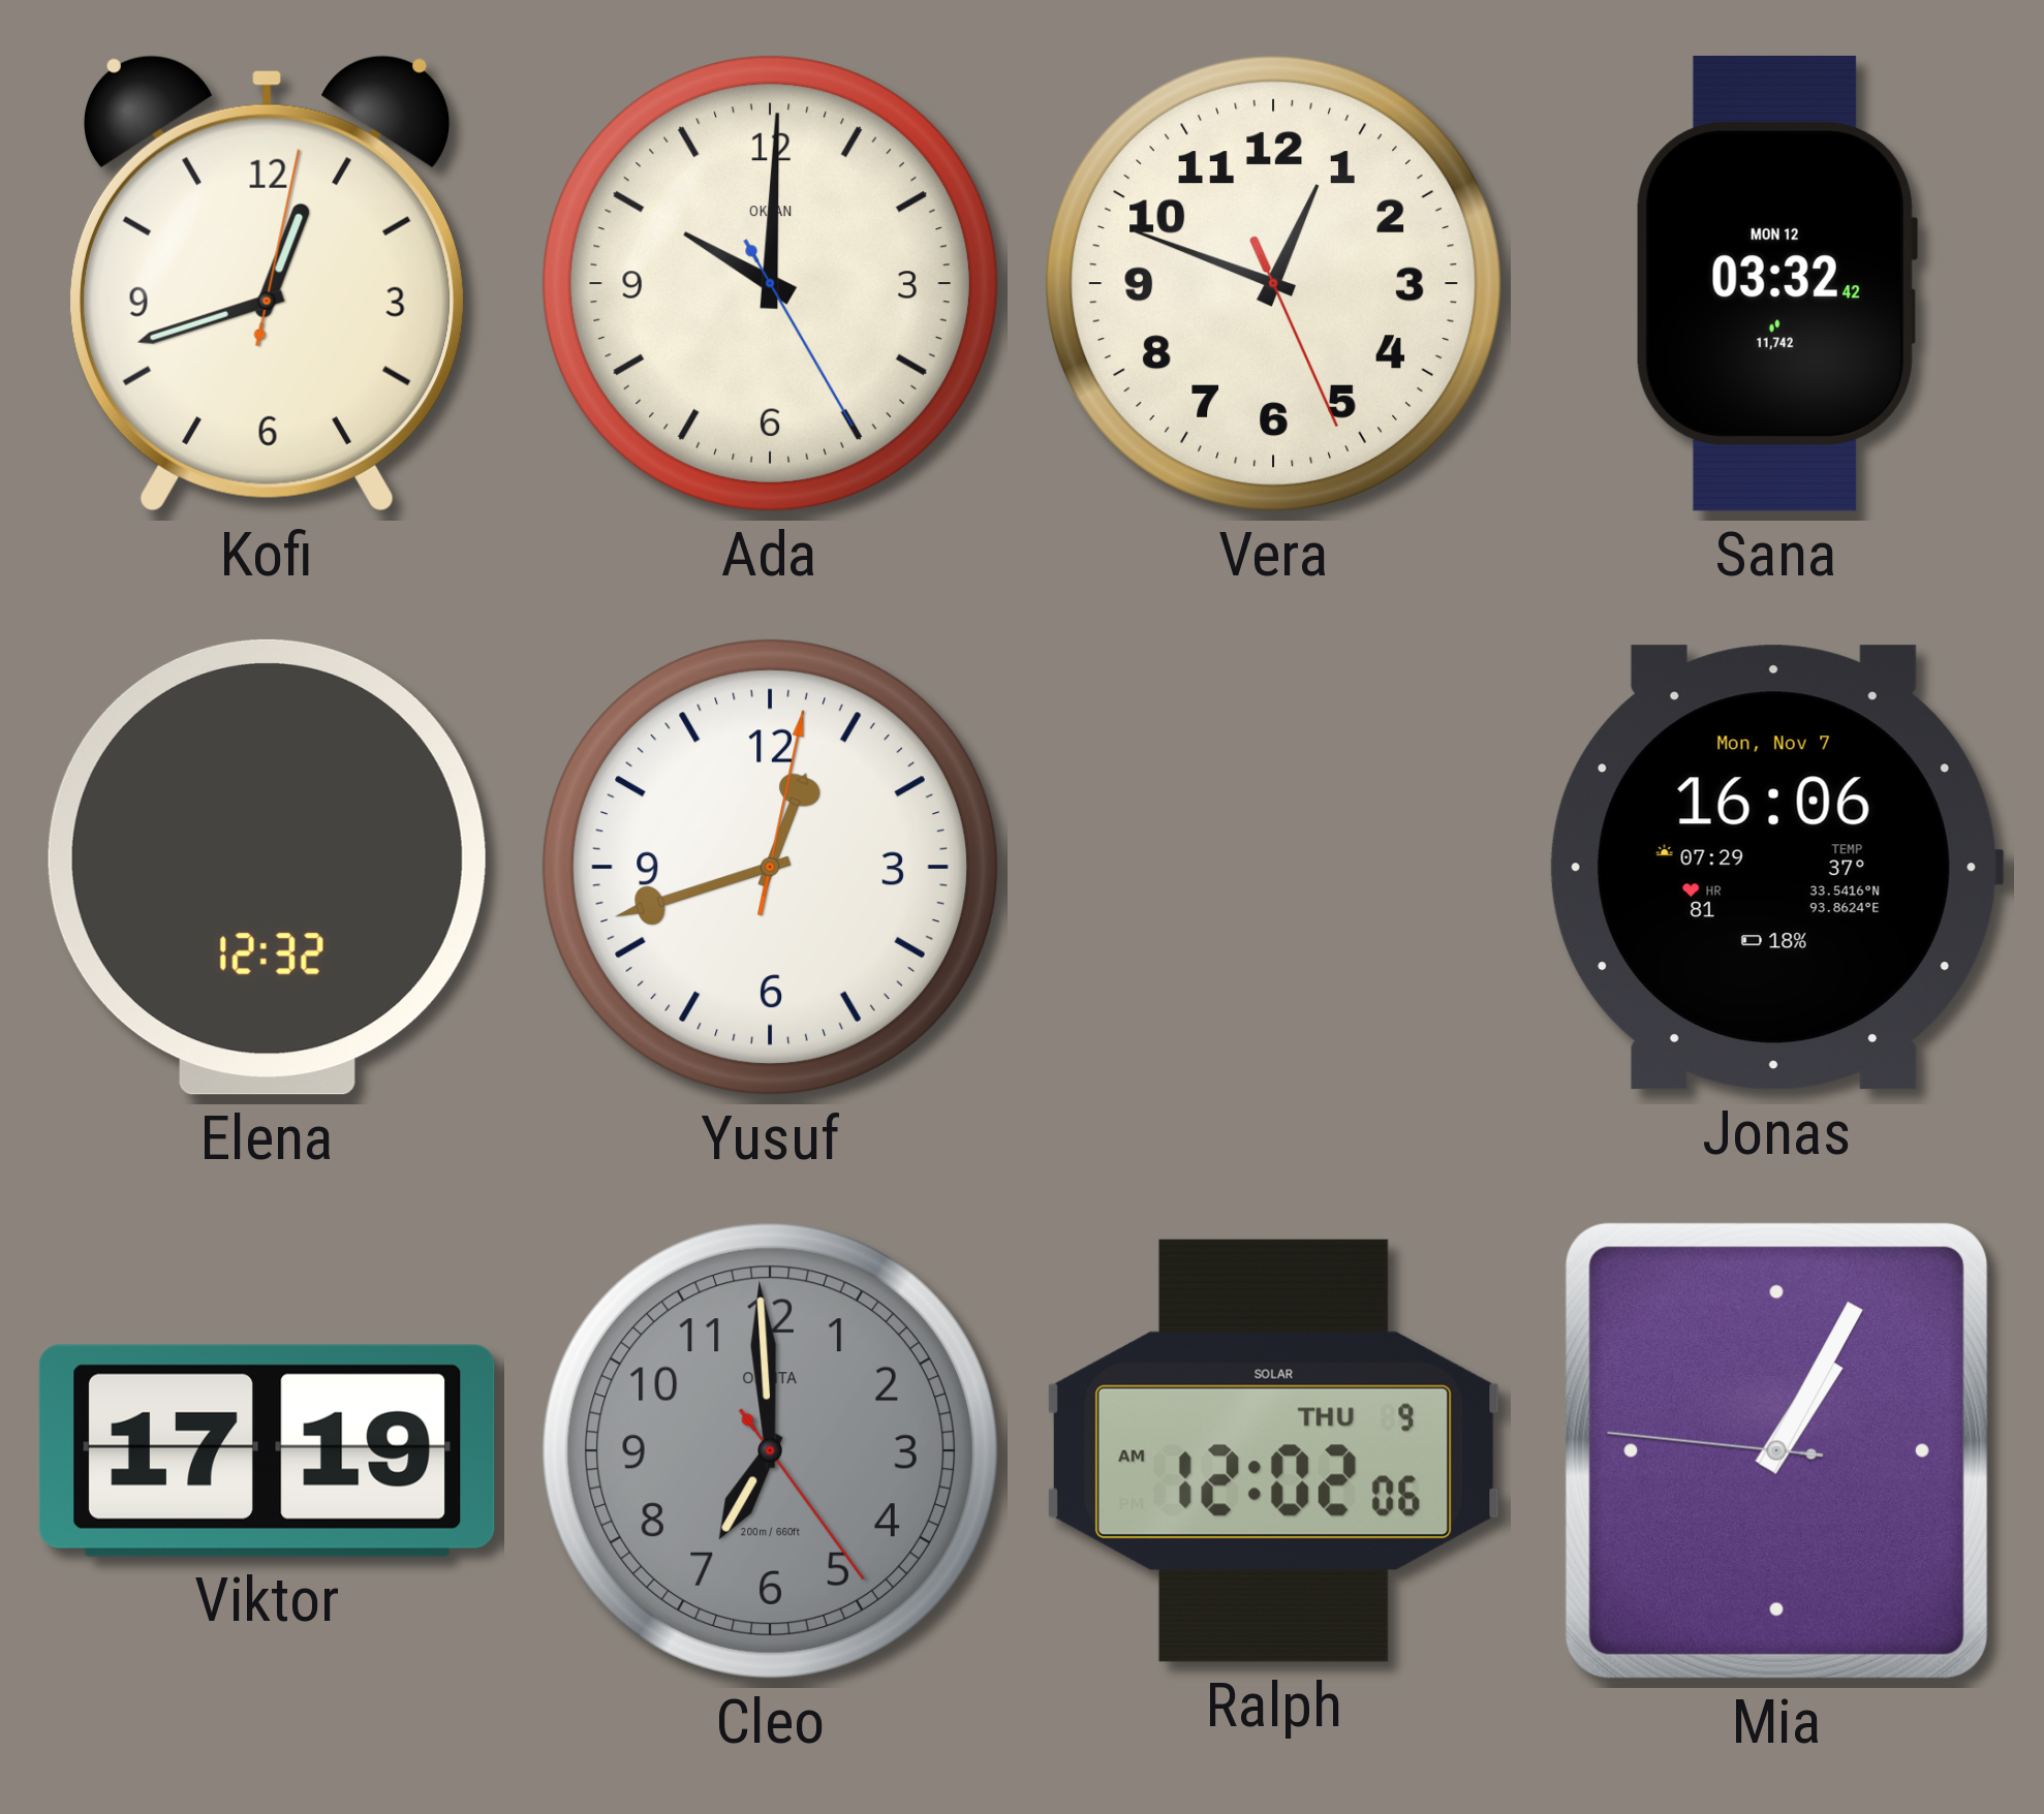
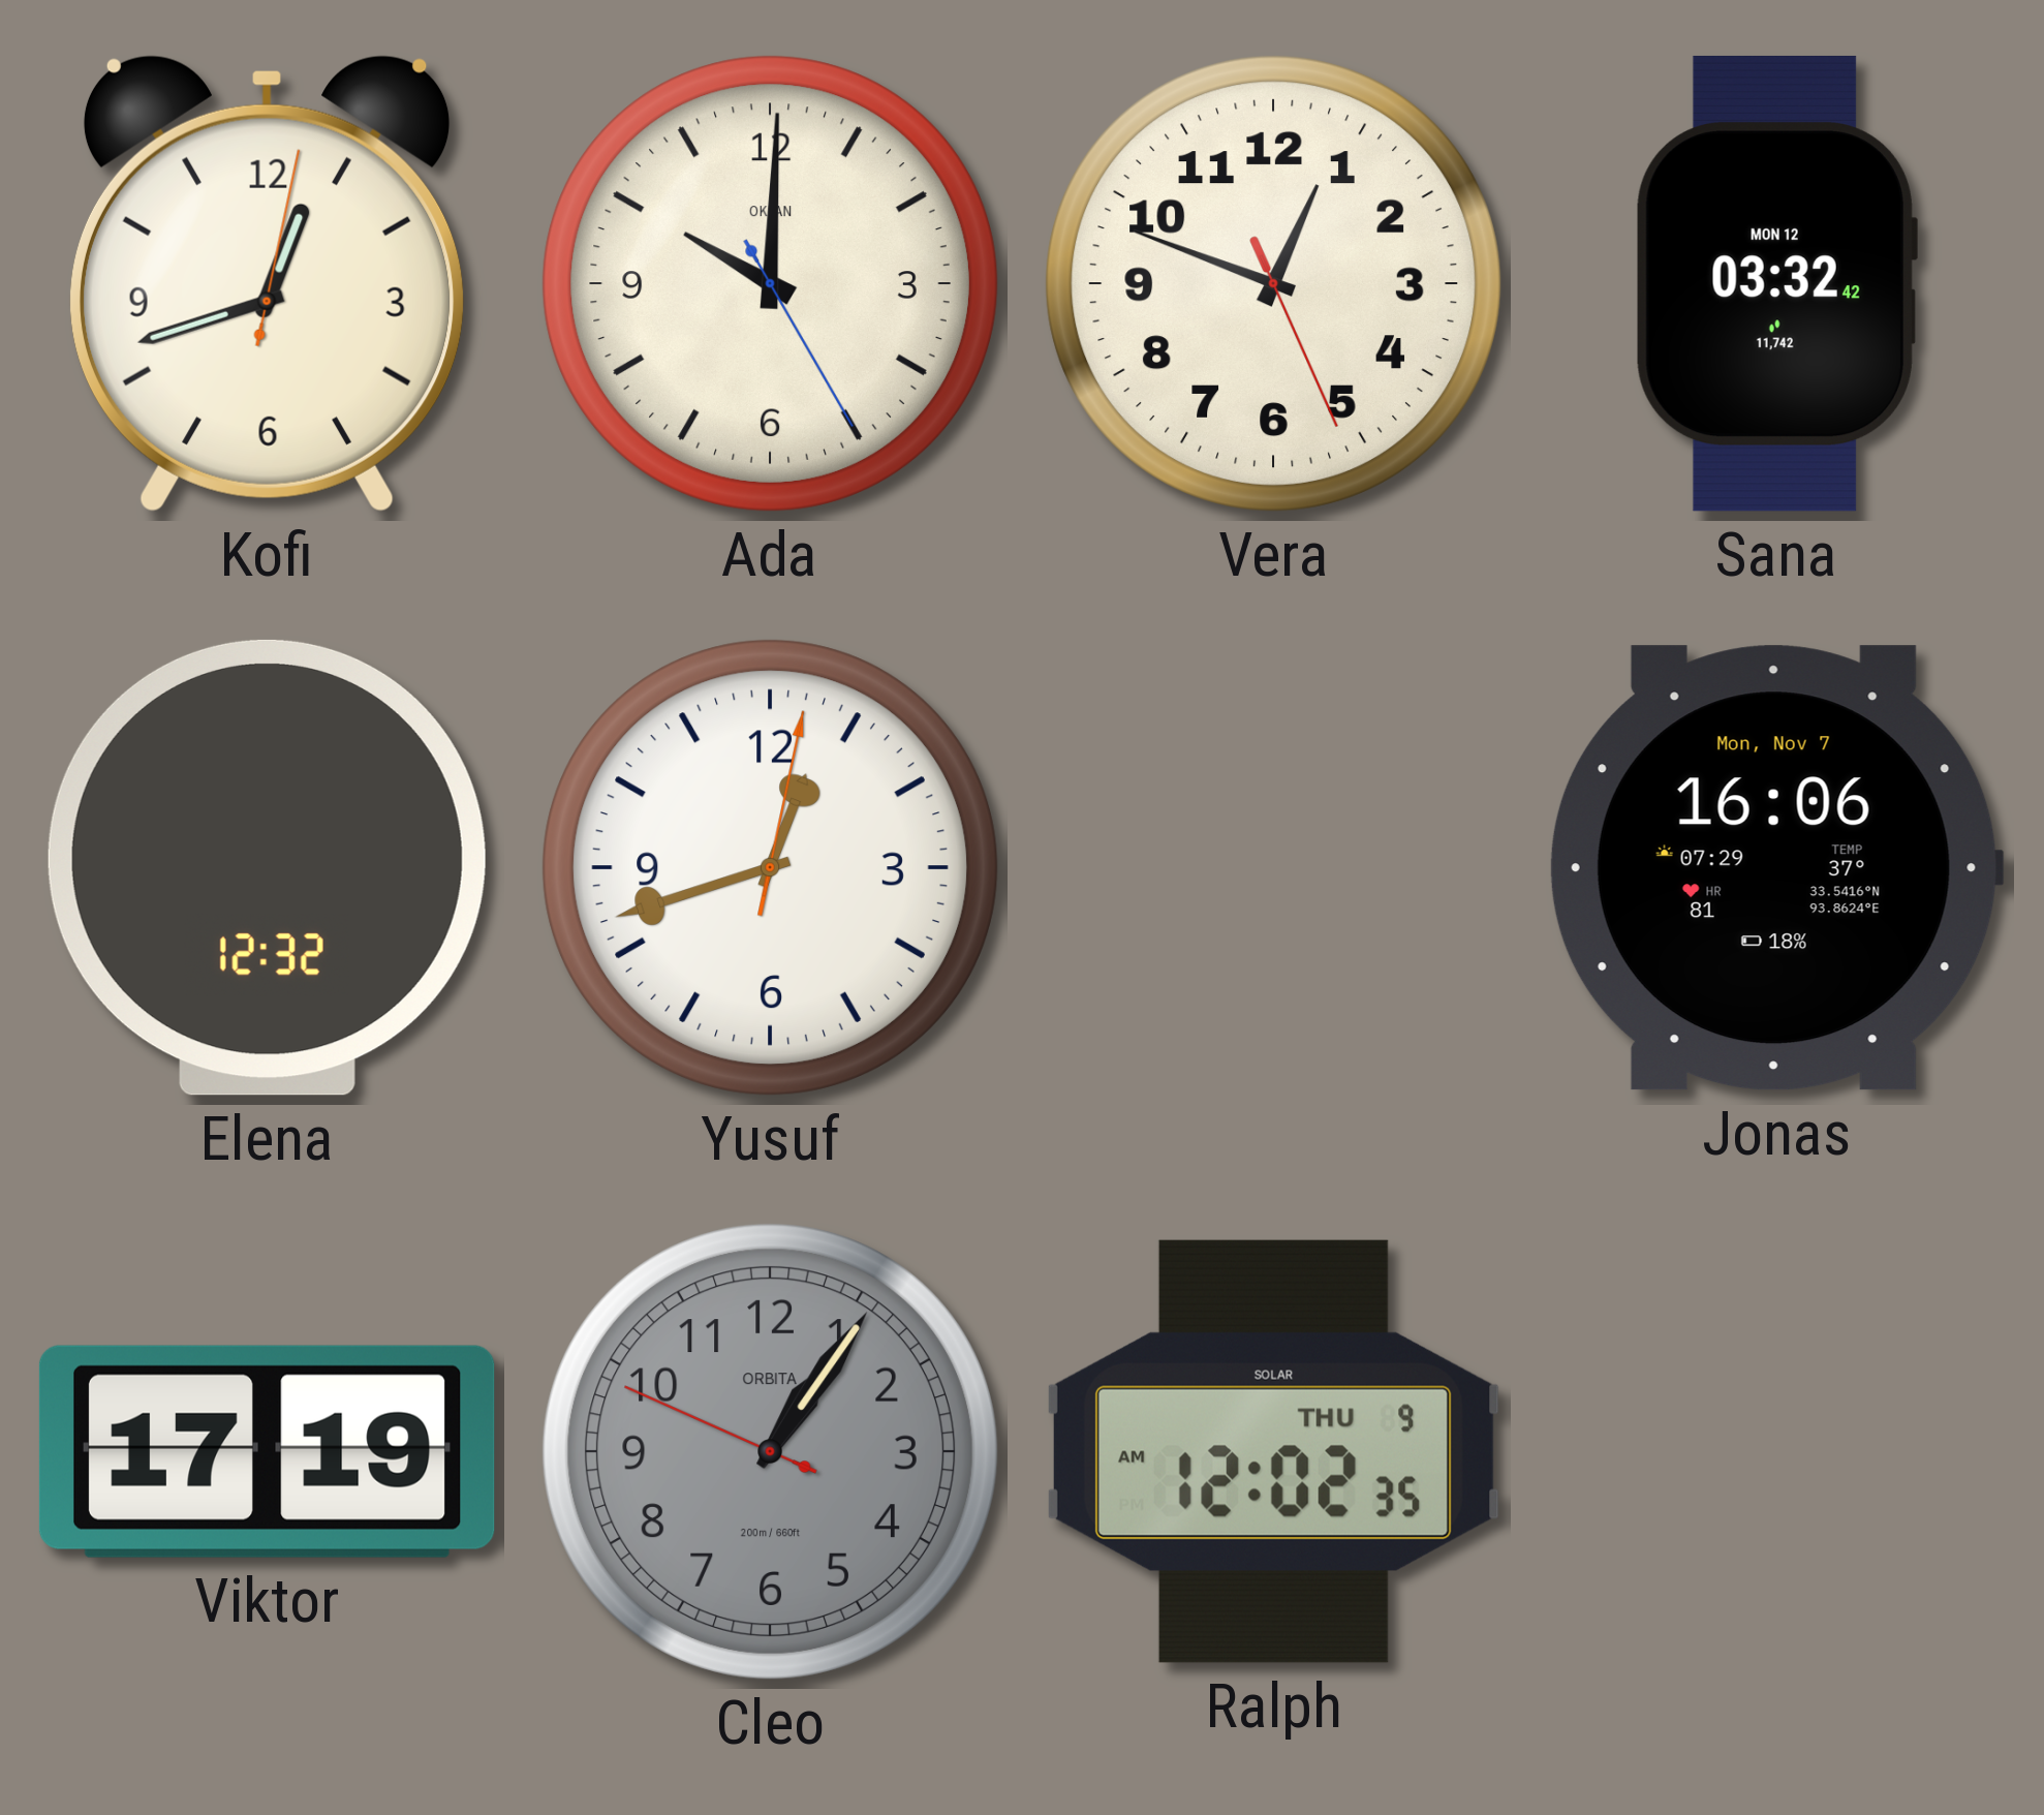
Cleo: 6:59 -> 1:05 (770, 1451)
Ralph: 12:02:06 AM -> 12:02:35 AM (1273, 1451)
Mia: 1:04 -> none (1776, 1450)
